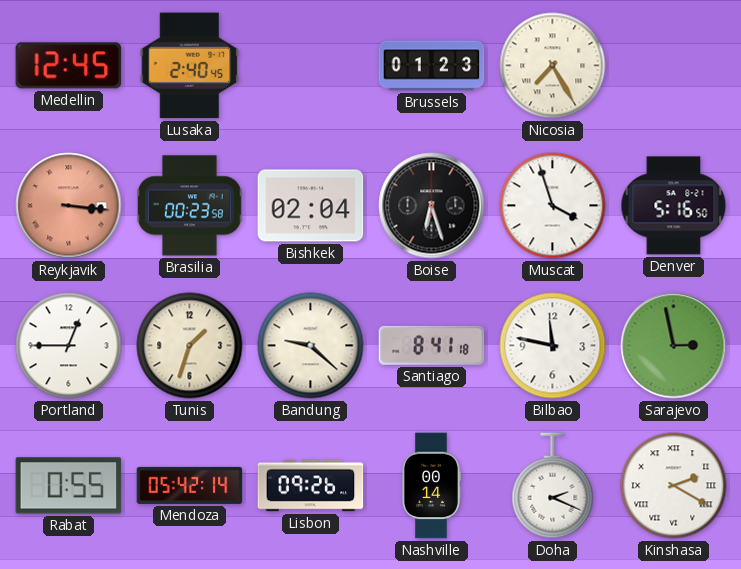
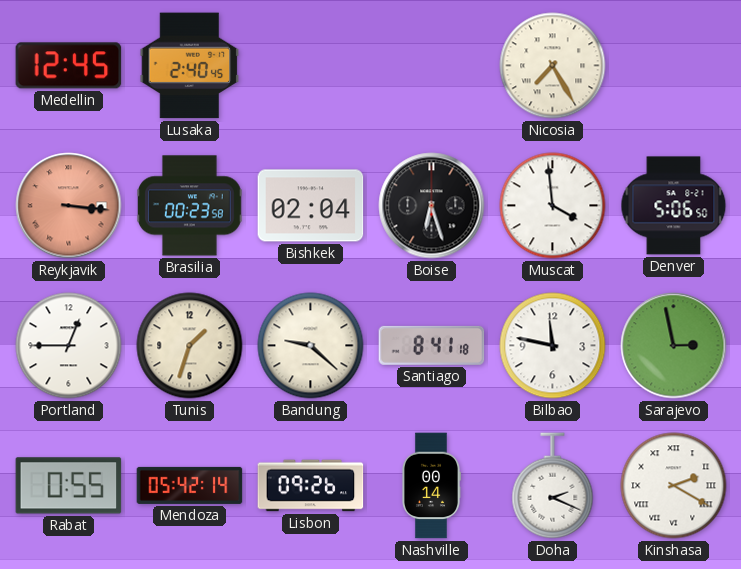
Brussels: 01:23 -> none (432, 66)
Muscat: 3:57 -> 3:59 (553, 206)
Denver: 5:16 -> 5:06 (674, 206)
